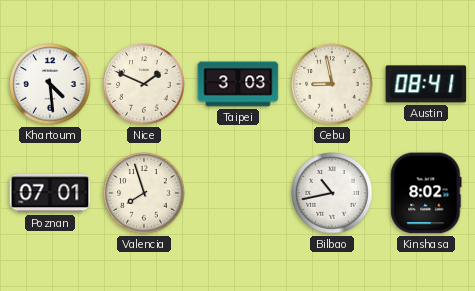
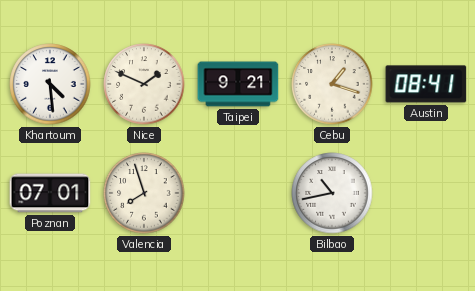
Taipei: 3:03 -> 9:21 (238, 84)
Cebu: 8:58 -> 1:18 (332, 84)
Kinshasa: 8:02 -> none (426, 193)
